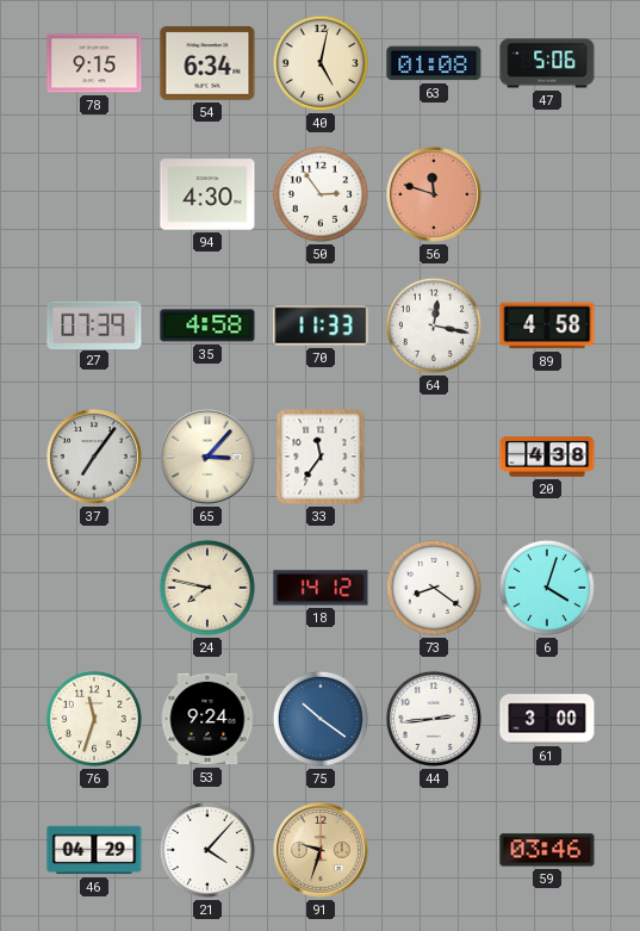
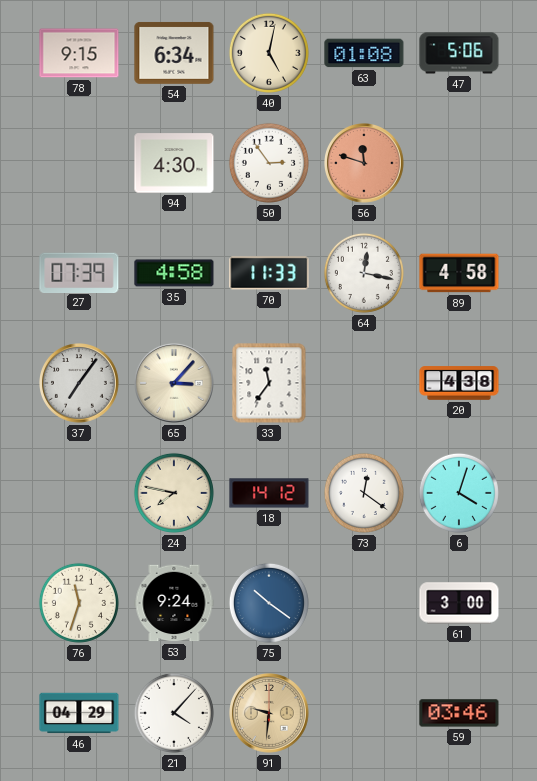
73: 8:21 -> 12:21 (364, 493)
44: 2:44 -> none (434, 719)
91: 9:33 -> 9:31 (270, 714)
